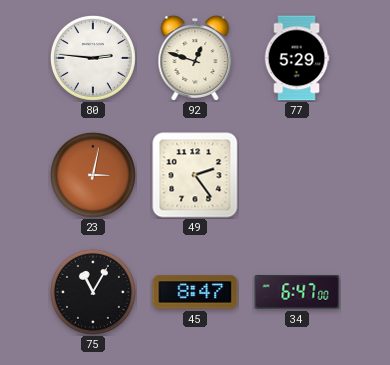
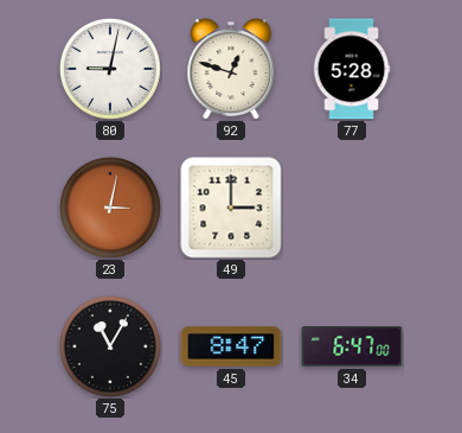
80: 2:46 -> 9:02 (110, 69)
77: 5:29 -> 5:28 (352, 69)
49: 2:24 -> 3:00 (231, 208)
